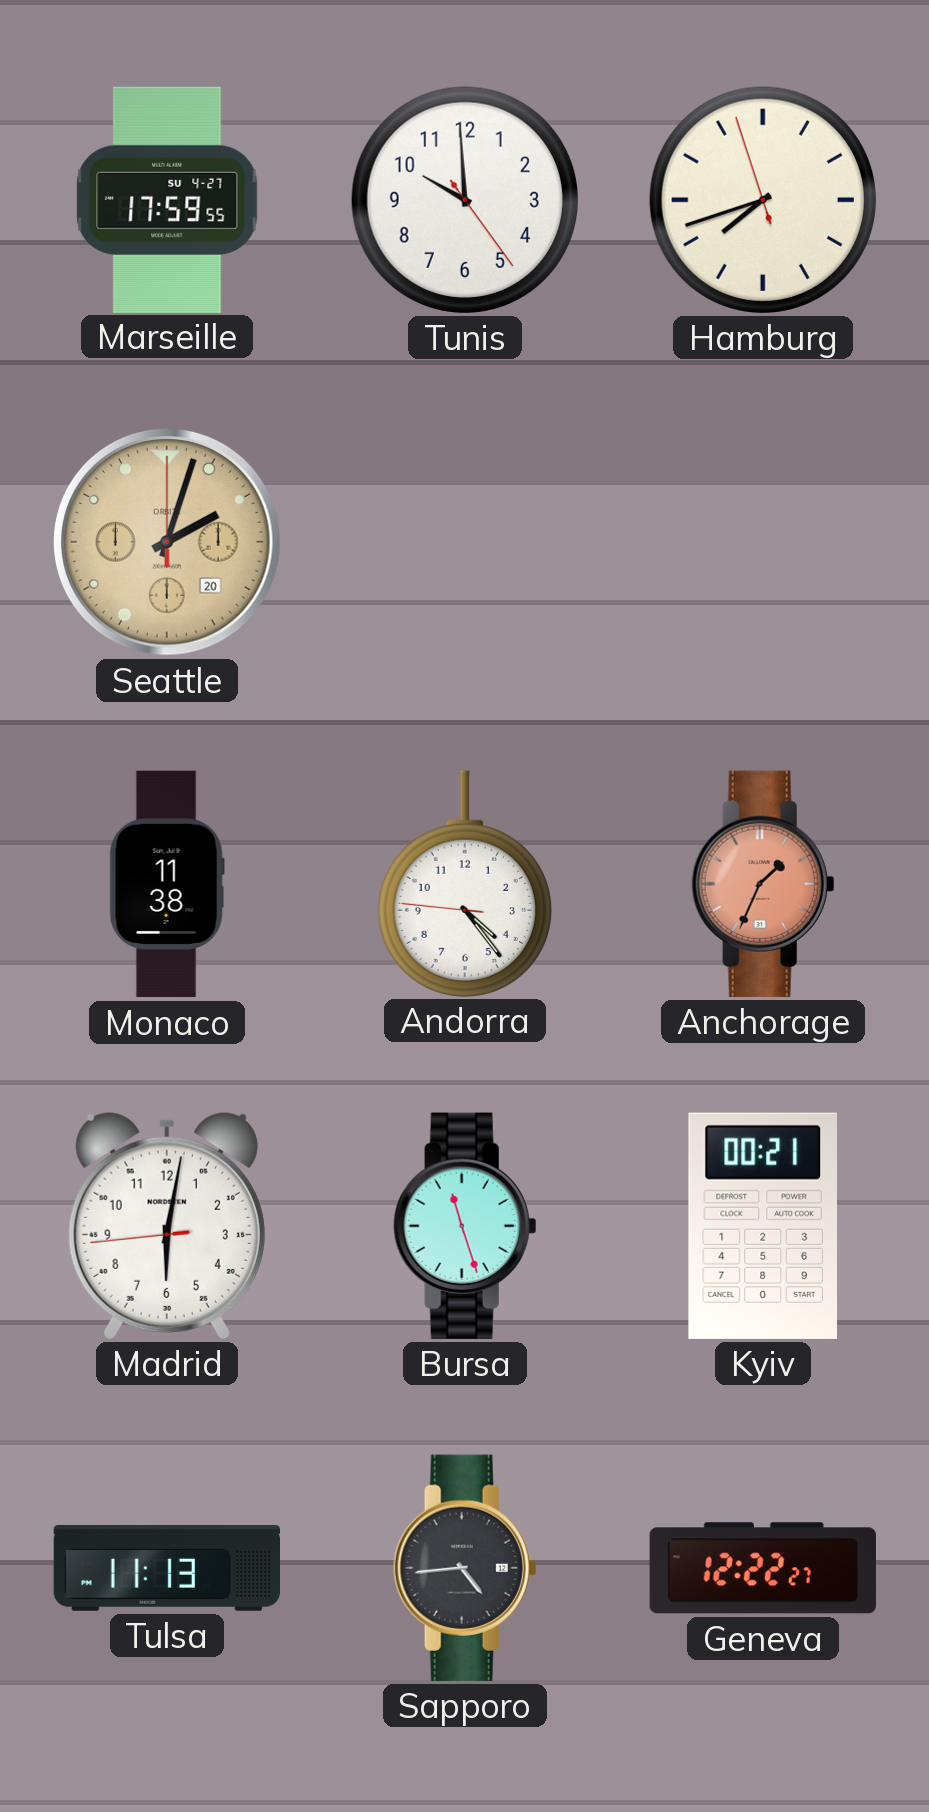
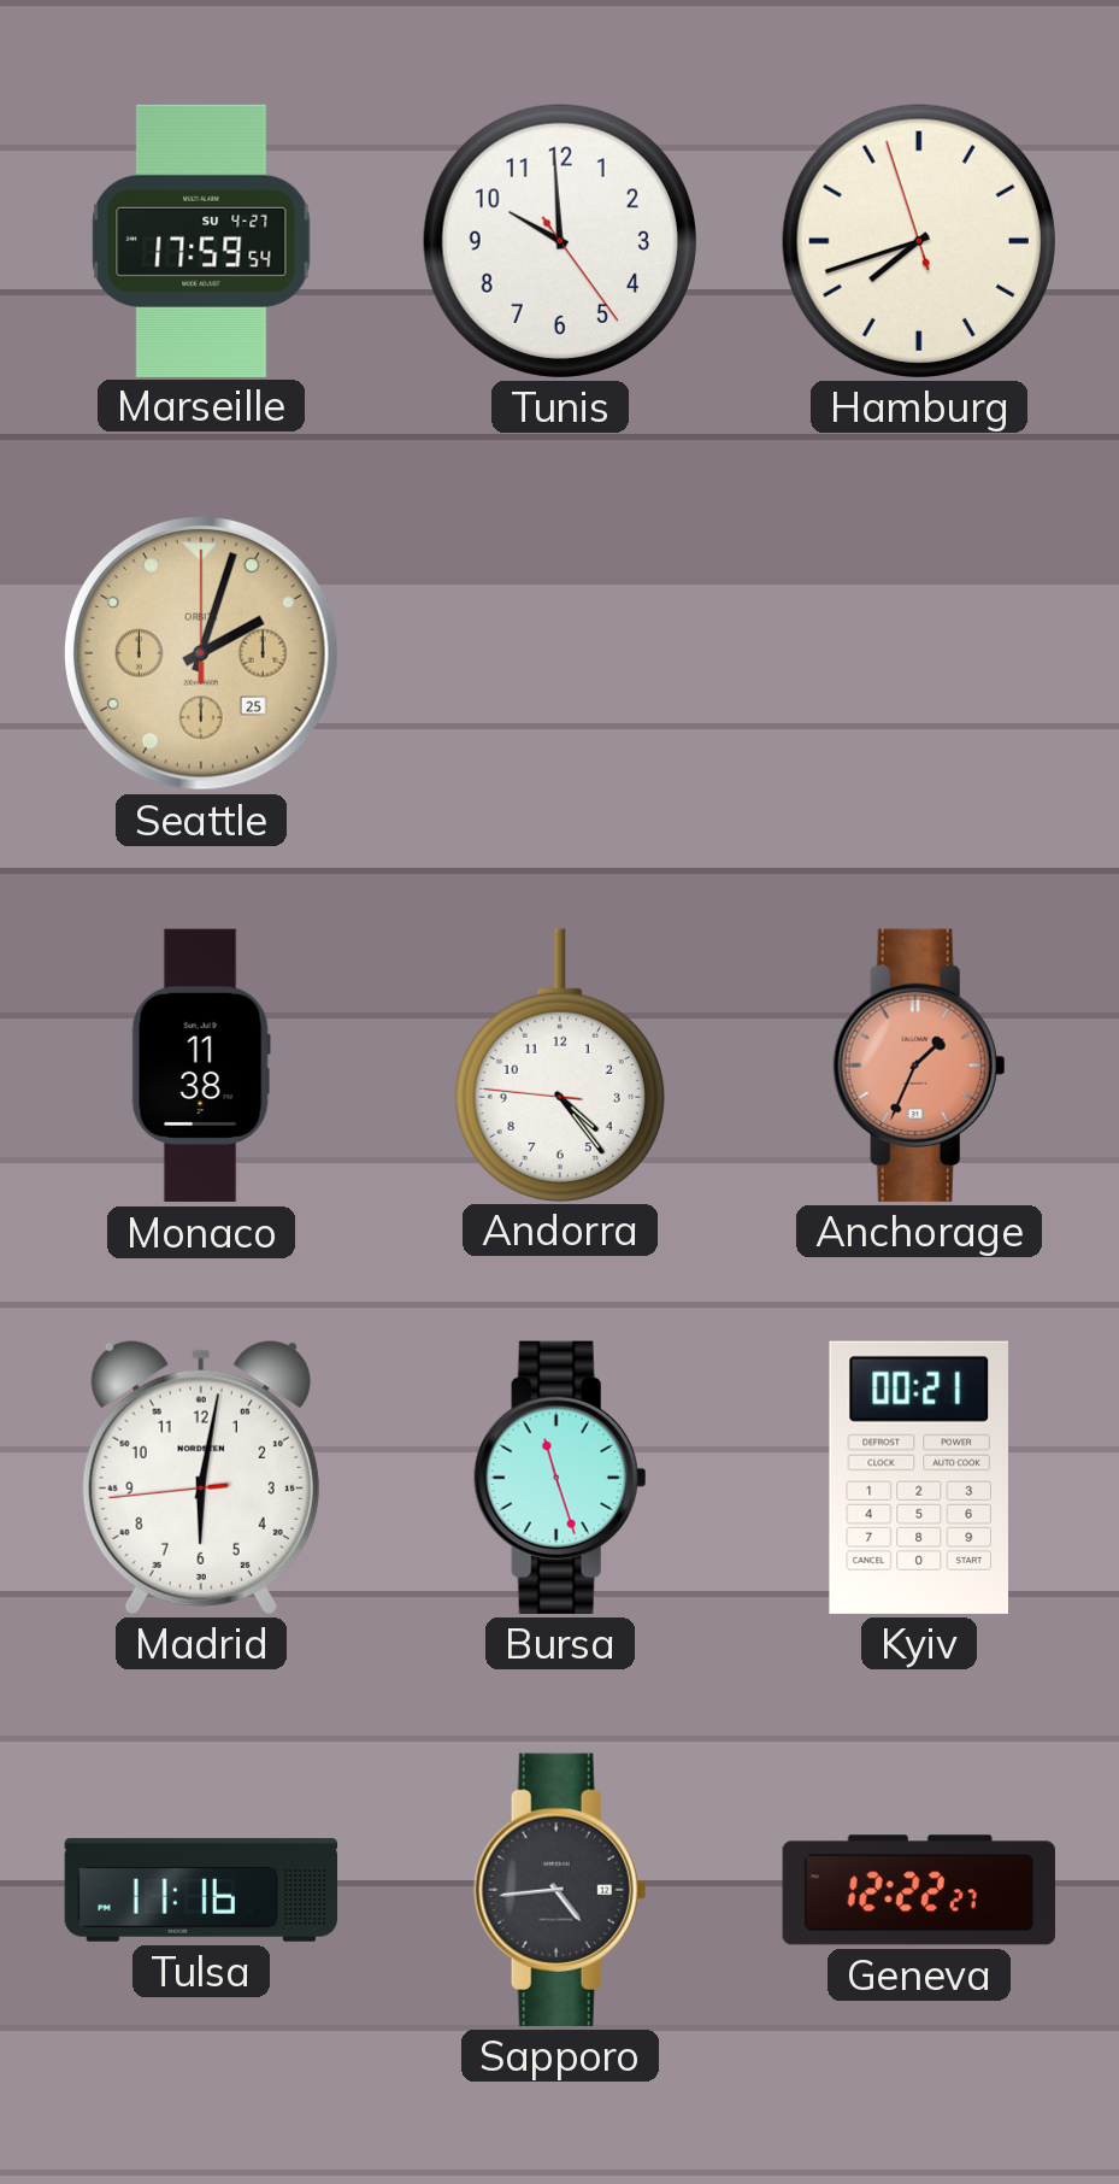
Marseille: 17:59:55 -> 17:59:54 (201, 240)
Seattle date: 20 -> 25 (201, 653)
Tulsa: 11:13 -> 11:16 (200, 1890)
